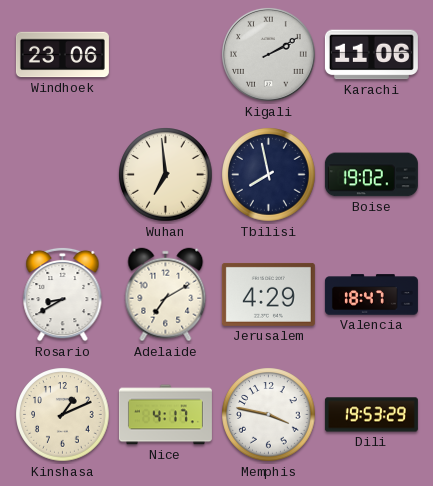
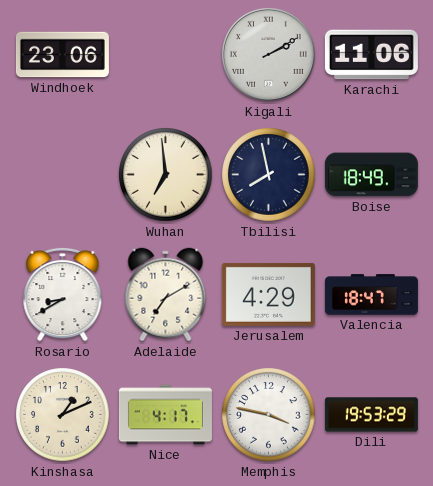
Boise: 19:02 -> 18:49 (371, 175)
